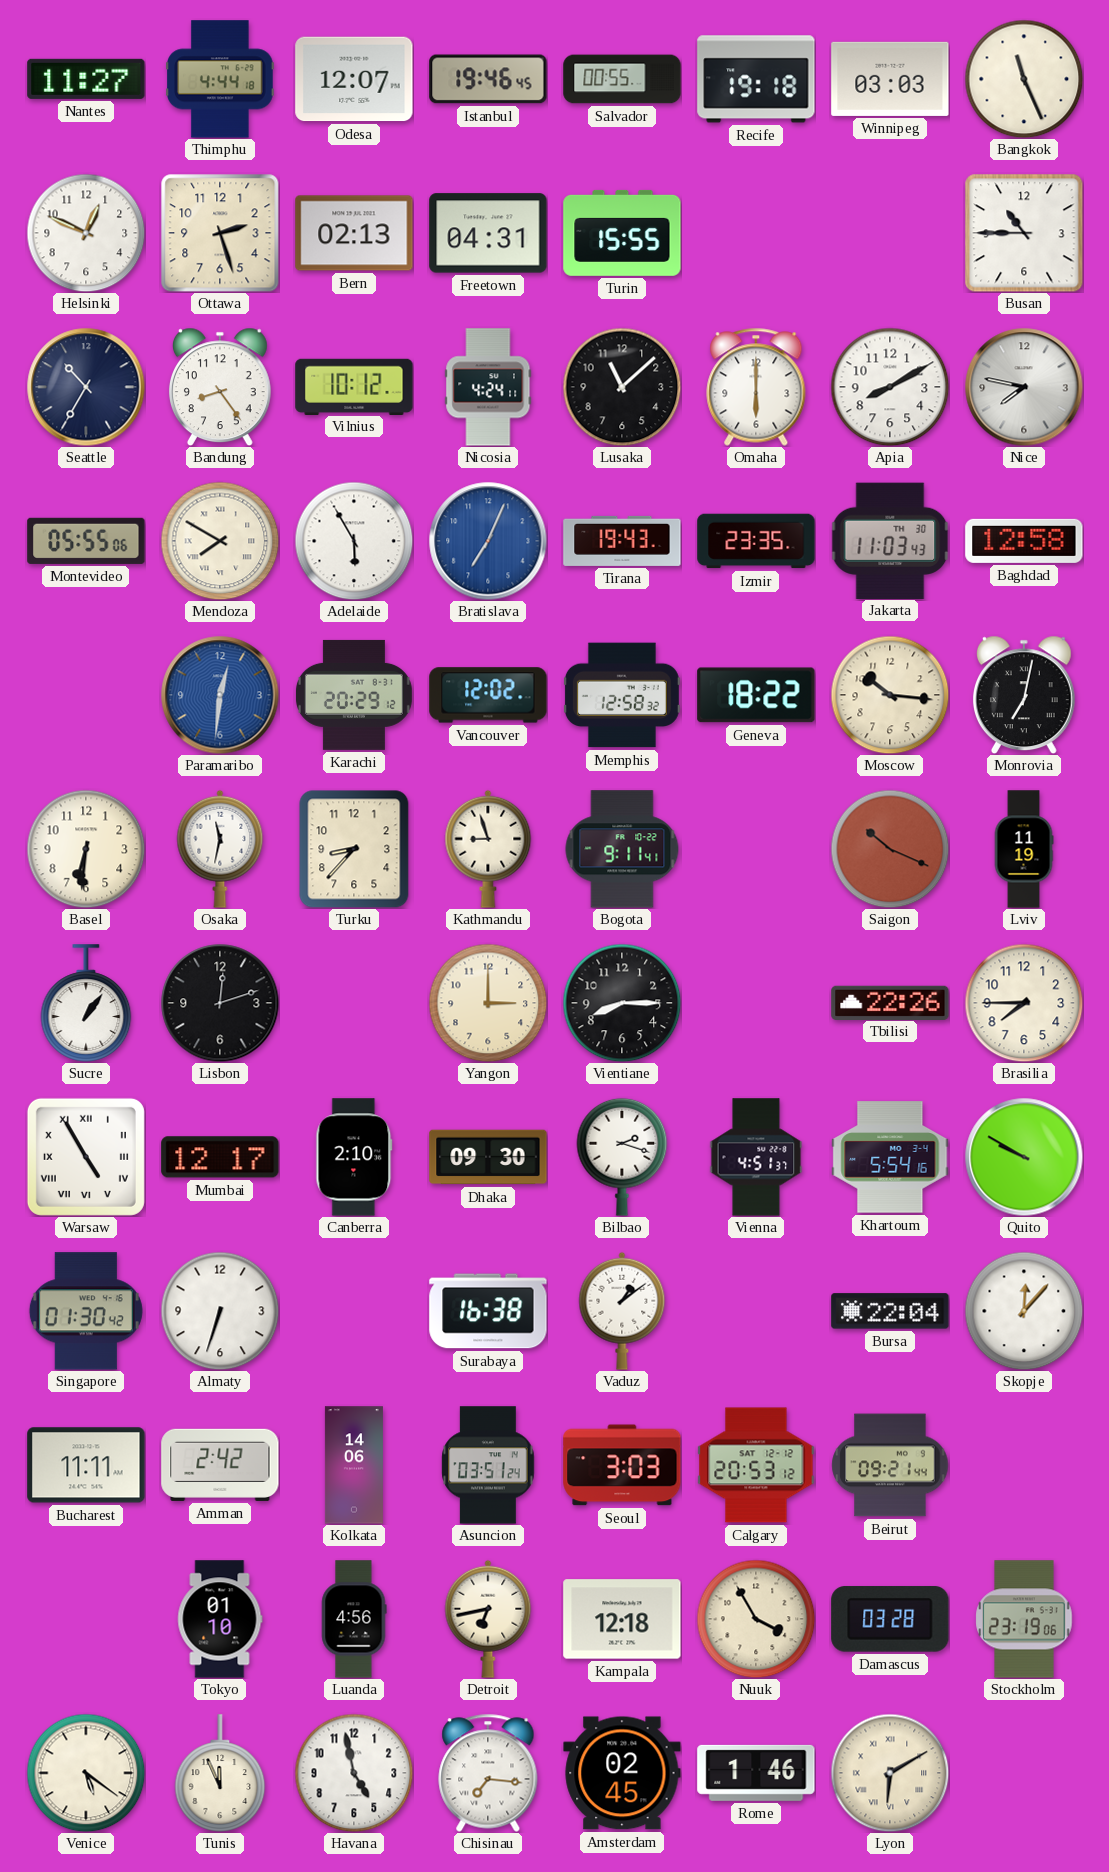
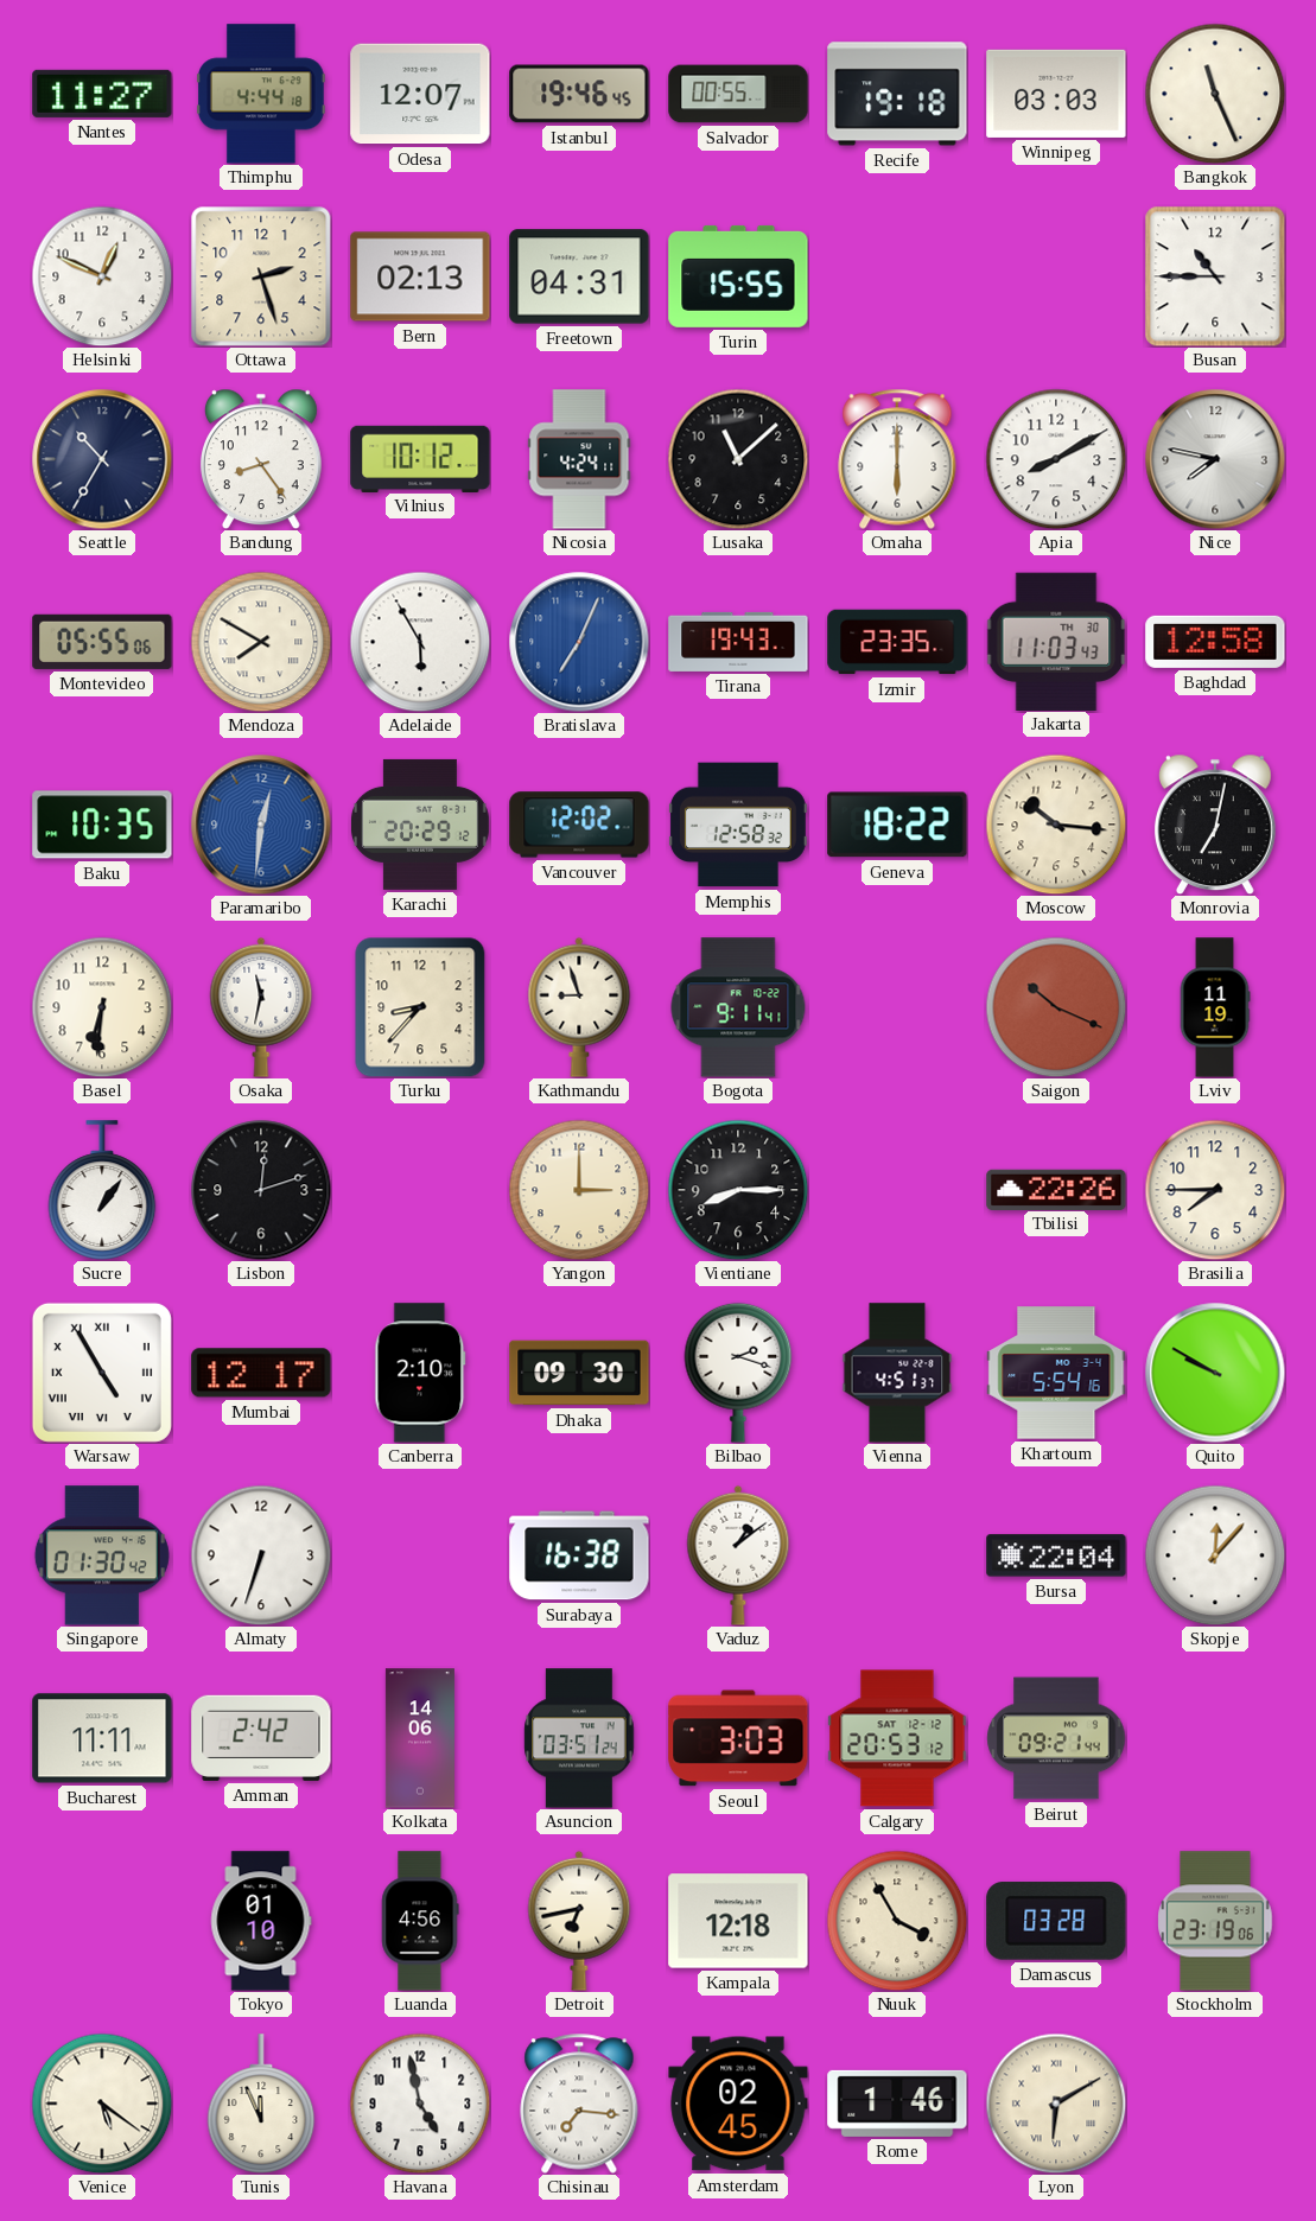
Baku: none -> 10:35 (102, 825)
